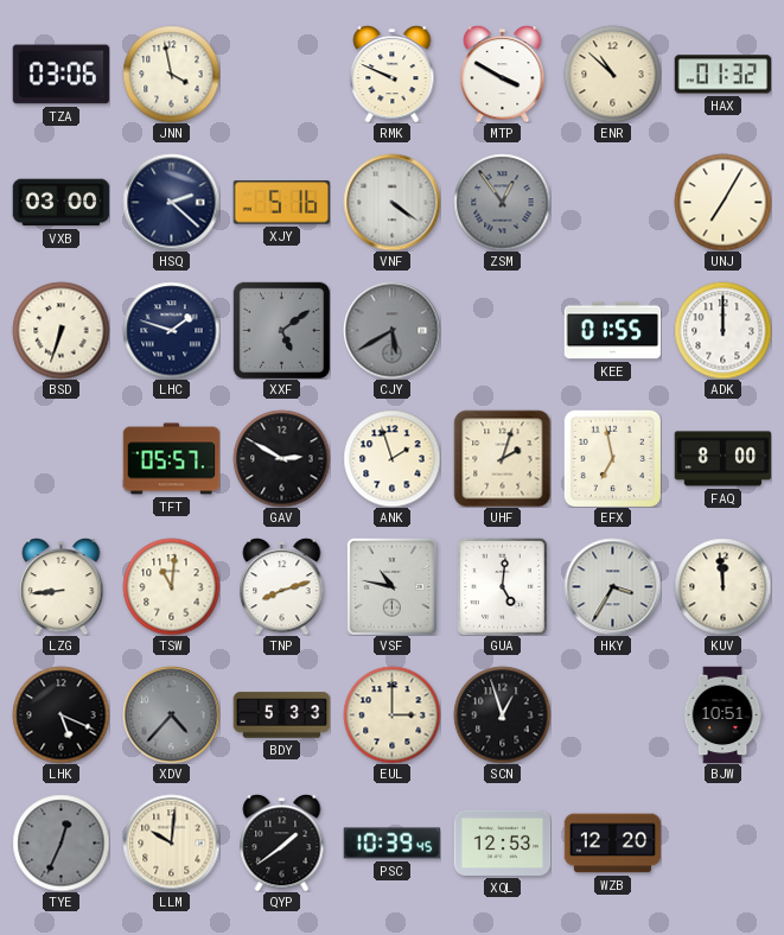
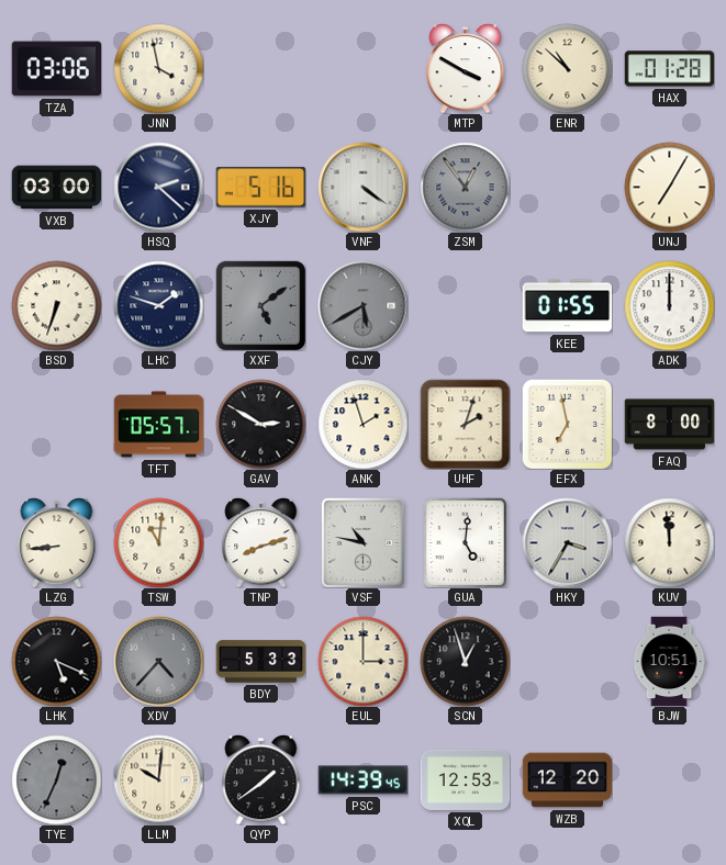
RMK: 9:49 -> none (393, 75)
HAX: 01:32 -> 01:28 (669, 69)
PSC: 10:39 -> 14:39 (362, 780)
